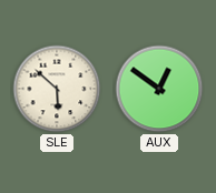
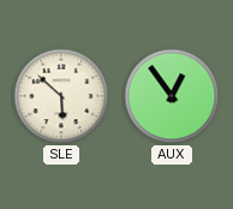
AUX: 12:51 -> 12:54 (172, 96)
